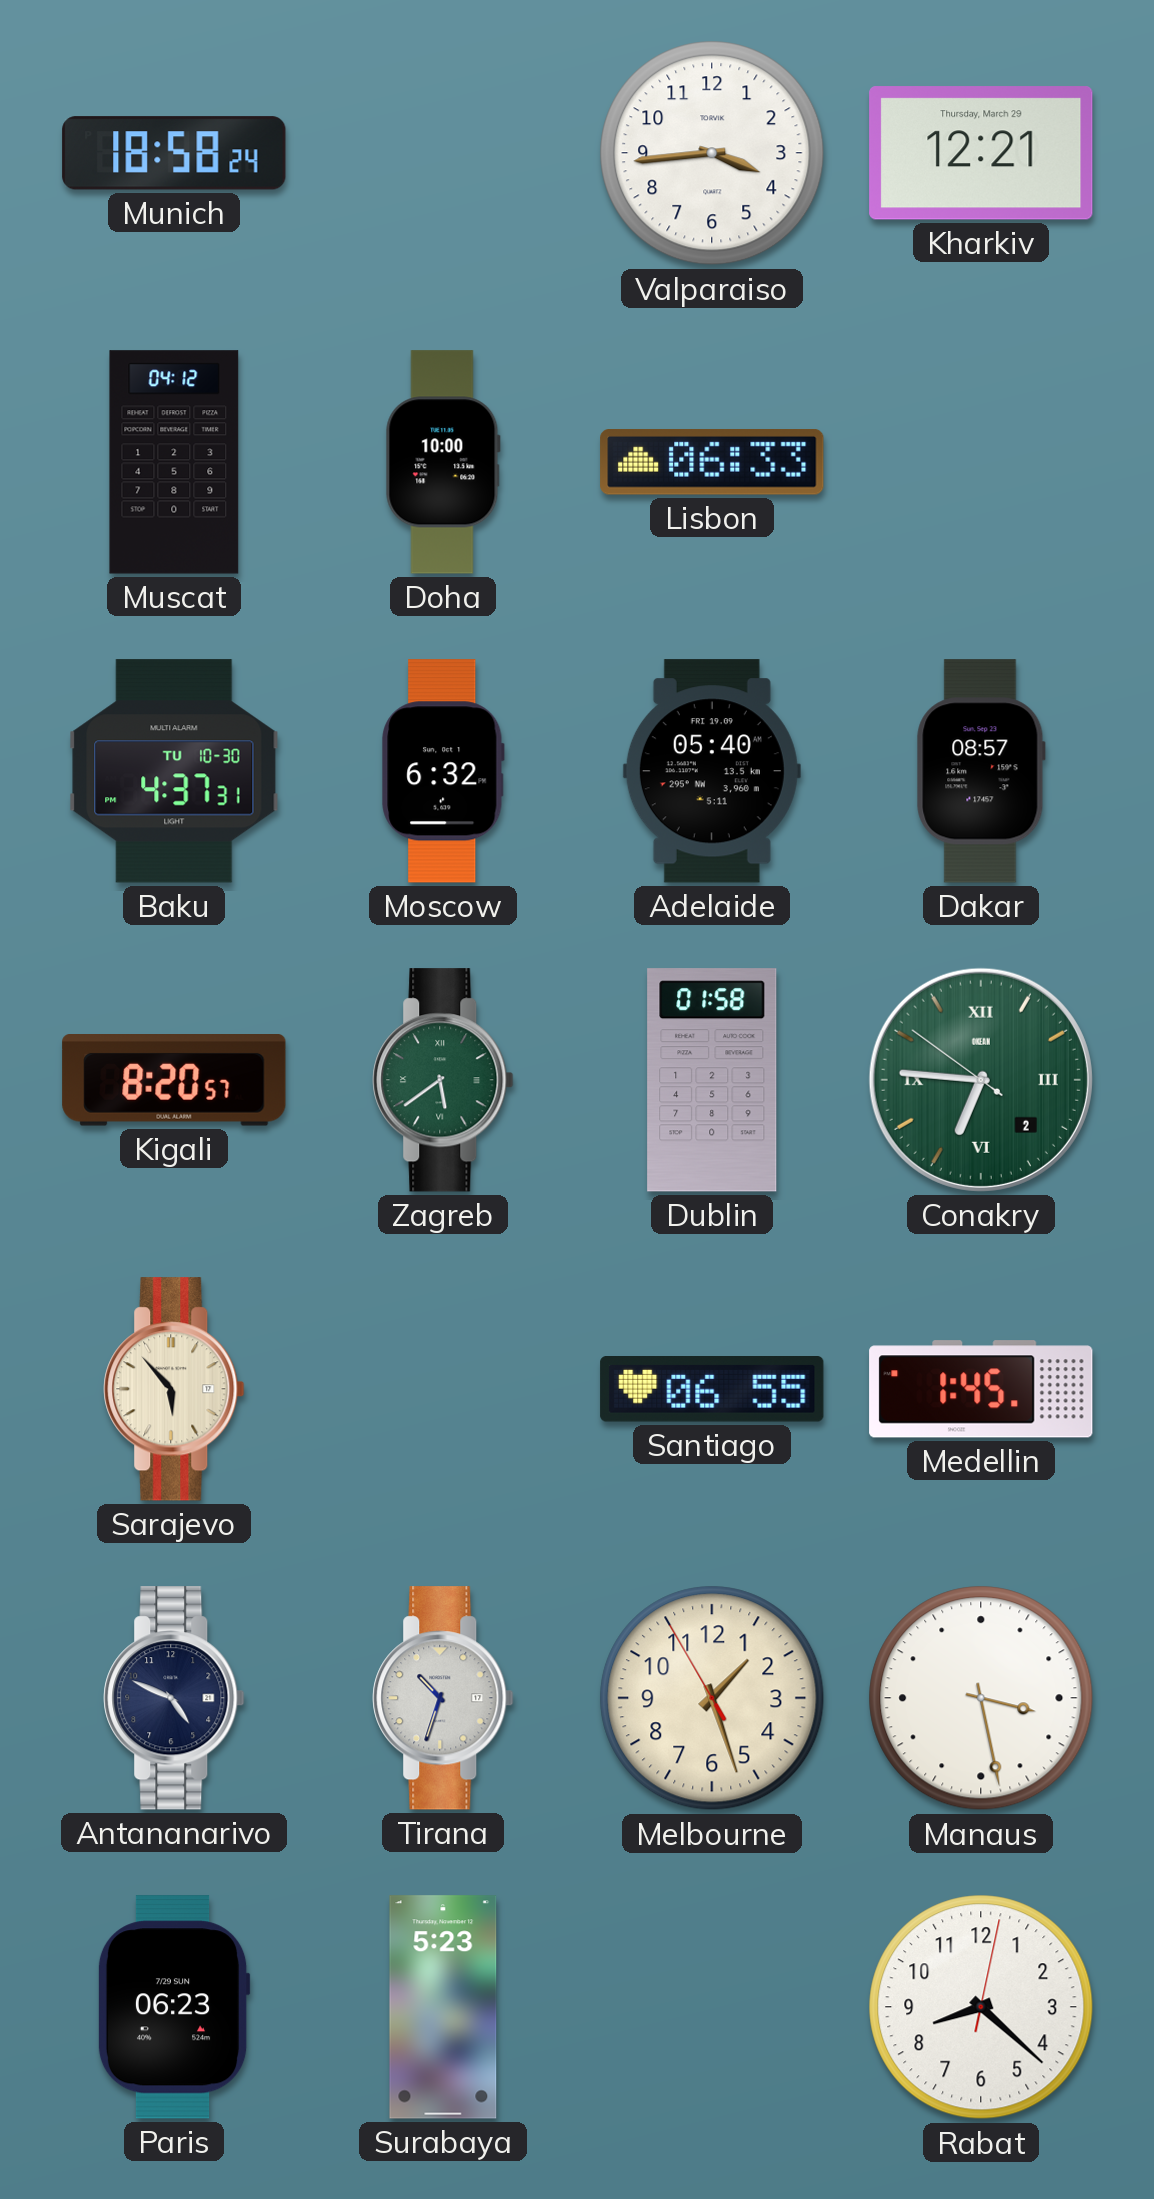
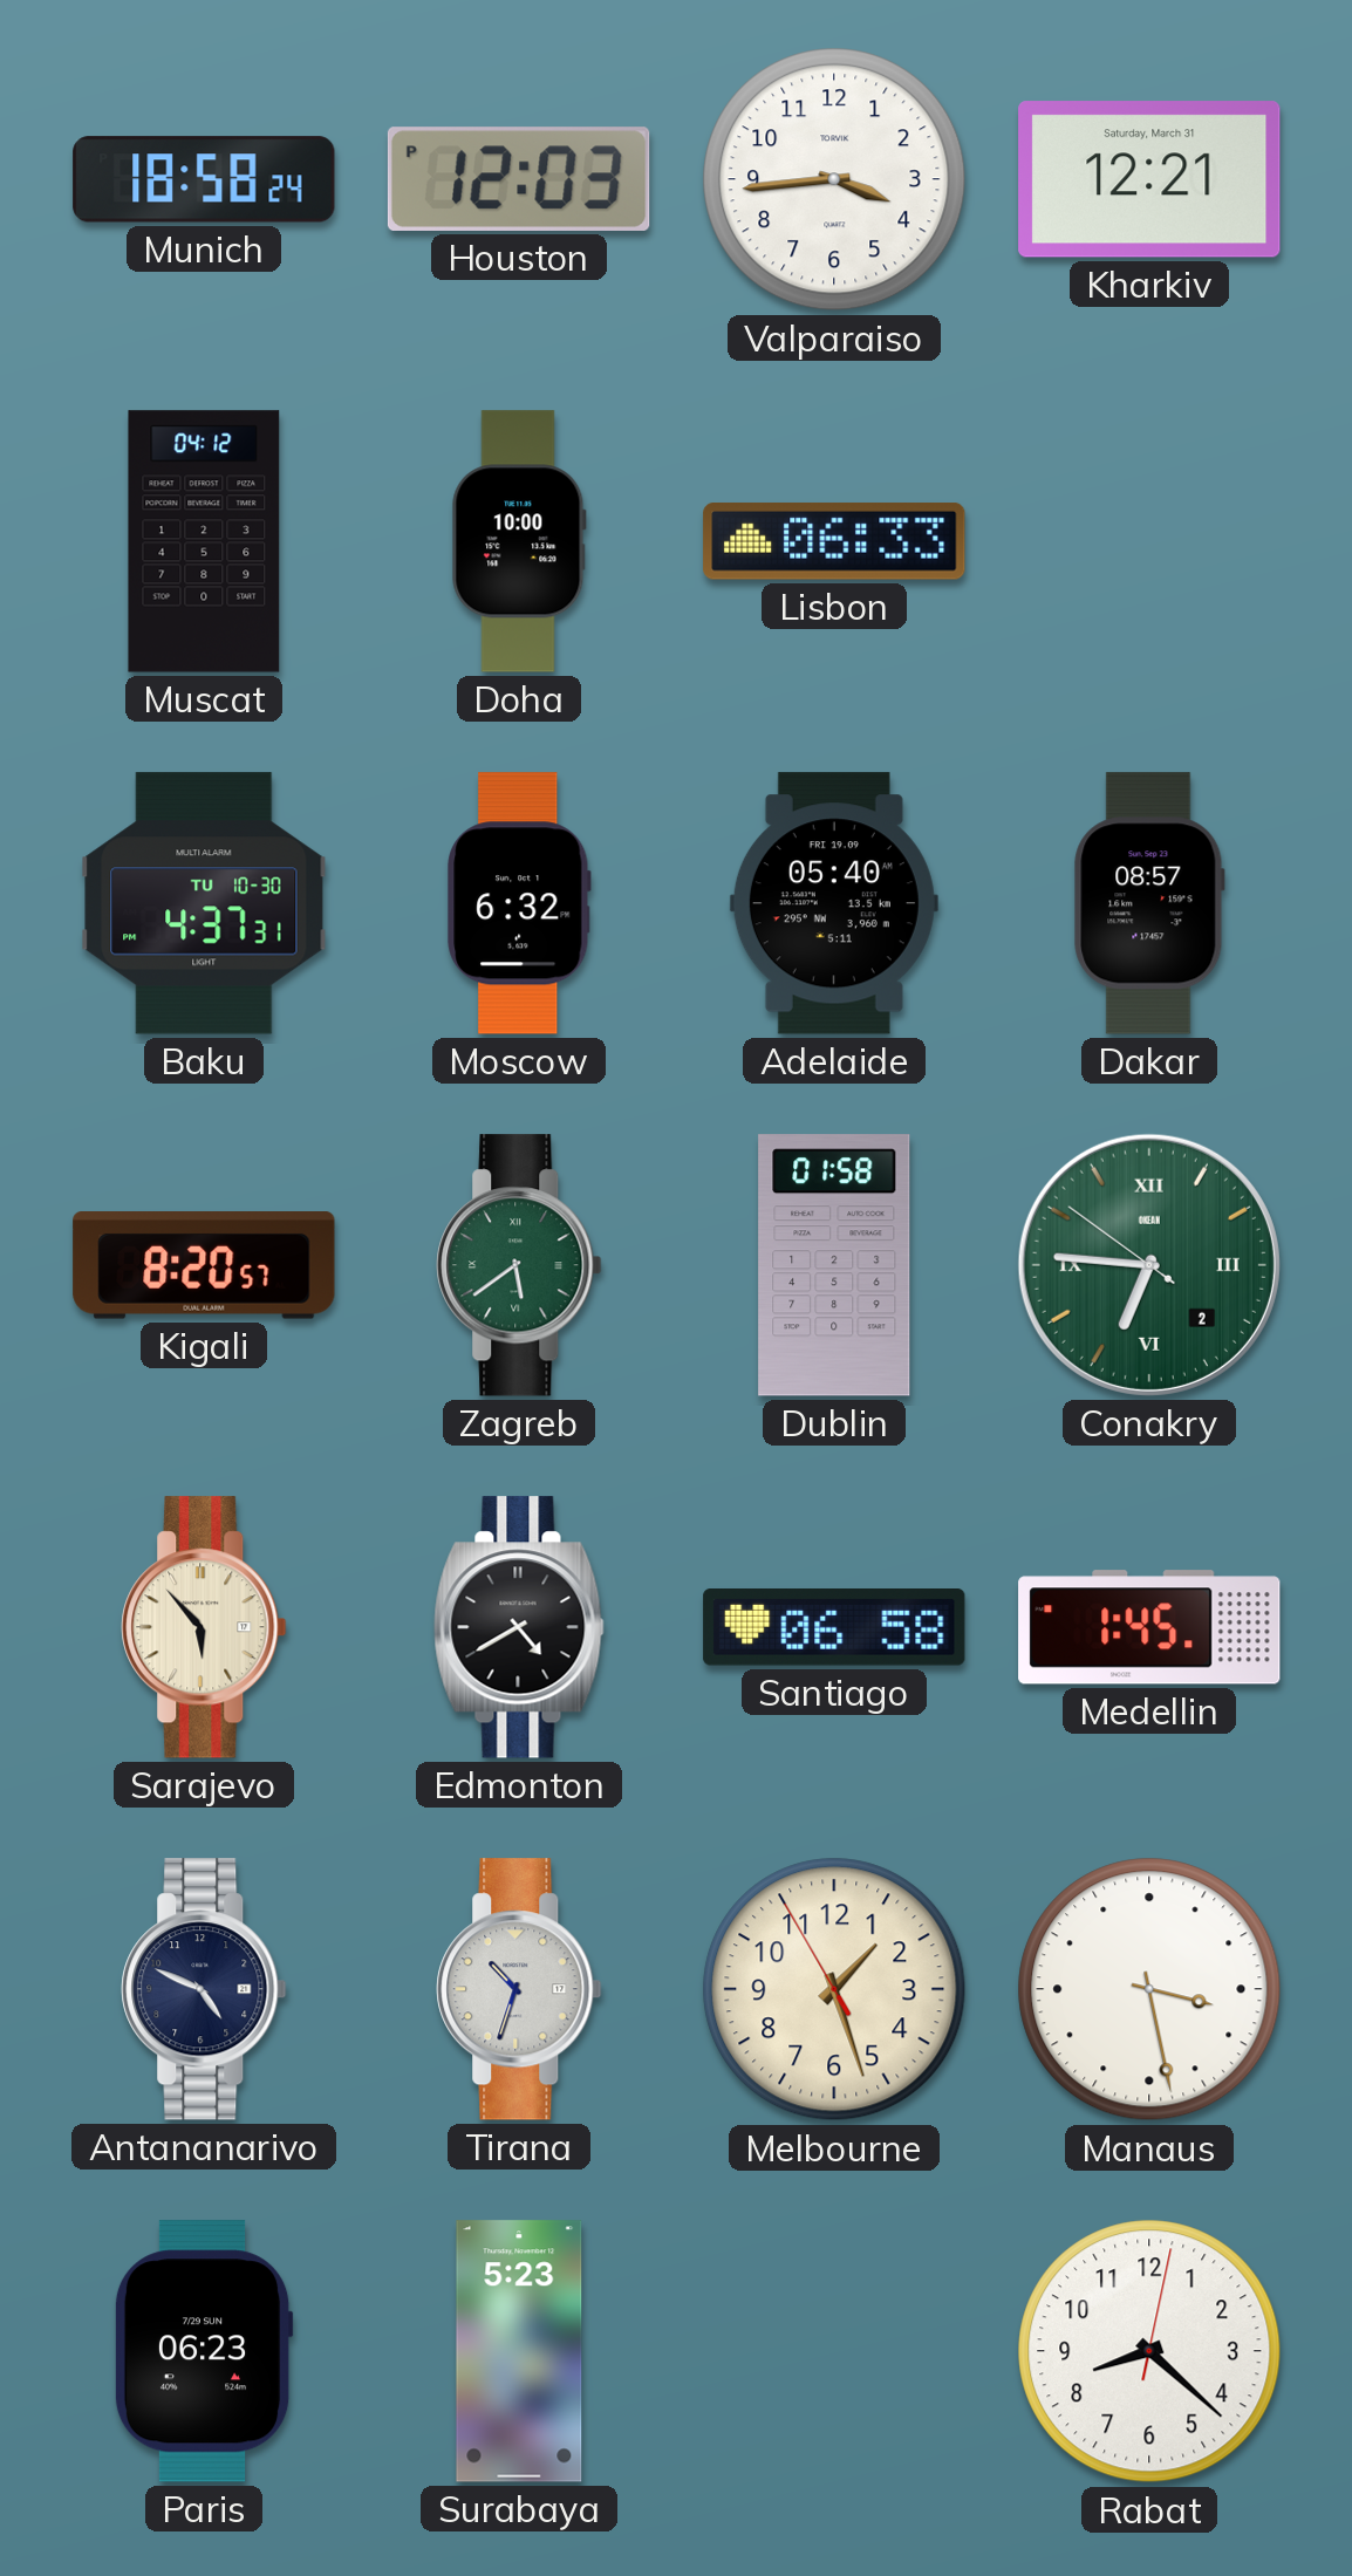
Houston: none -> 12:03 (519, 179)
Kharkiv date: Thursday, March 29 -> Saturday, March 31 (1149, 179)
Edmonton: none -> 4:40 (519, 1627)
Santiago: 06:55 -> 06:58 (834, 1628)
